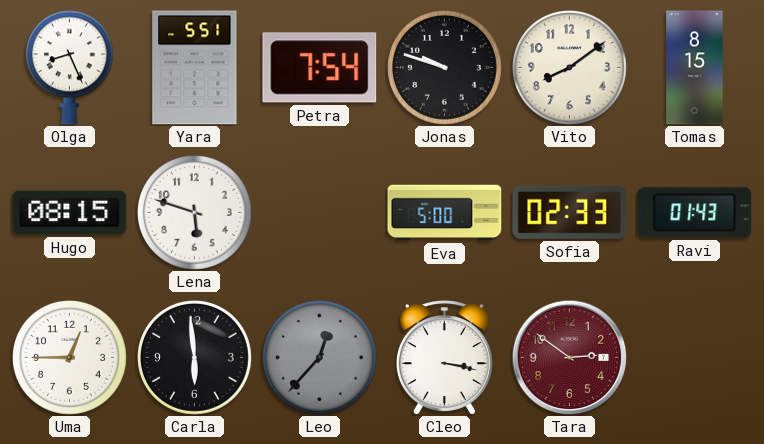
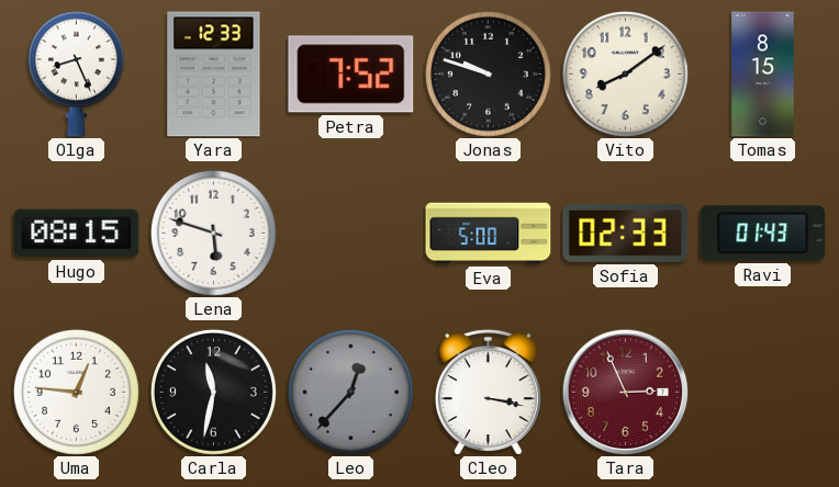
Yara: 5:51 -> 12:33 (214, 75)
Petra: 7:54 -> 7:52 (351, 75)
Uma: 12:45 -> 12:46 (76, 392)
Carla: 5:59 -> 11:32 (213, 392)
Tara: 2:51 -> 2:56 (625, 392)
